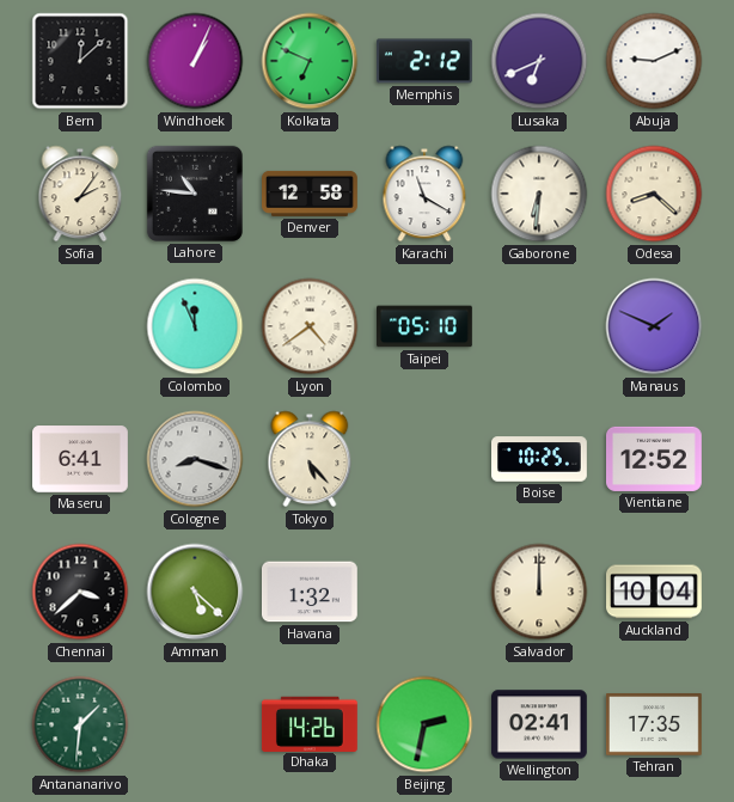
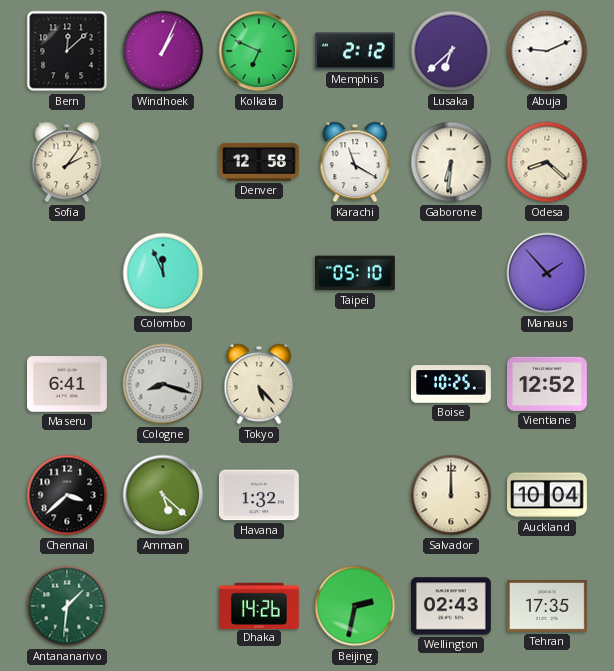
Lusaka: 6:41 -> 6:38 (451, 51)
Lahore: 10:46 -> none (195, 194)
Lyon: 4:39 -> none (310, 326)
Manaus: 1:49 -> 1:53 (547, 273)
Wellington: 02:41 -> 02:43 (452, 606)
